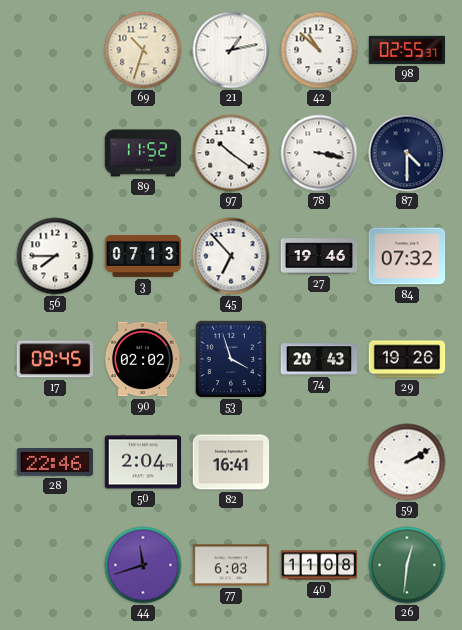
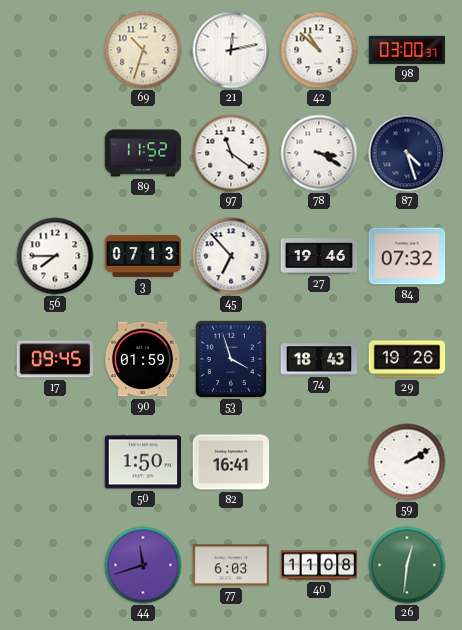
21: 1:13 -> 12:13 (231, 50)
98: 02:55 -> 03:00 (407, 50)
97: 10:21 -> 11:21 (231, 153)
78: 3:17 -> 3:20 (319, 153)
87: 4:30 -> 4:27 (407, 153)
90: 02:02 -> 01:59 (143, 359)
74: 20:43 -> 18:43 (319, 359)
28: 22:46 -> none (55, 463)
50: 2:04 -> 1:50 (143, 462)
